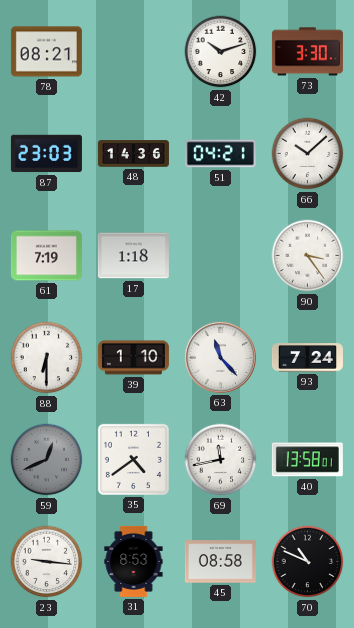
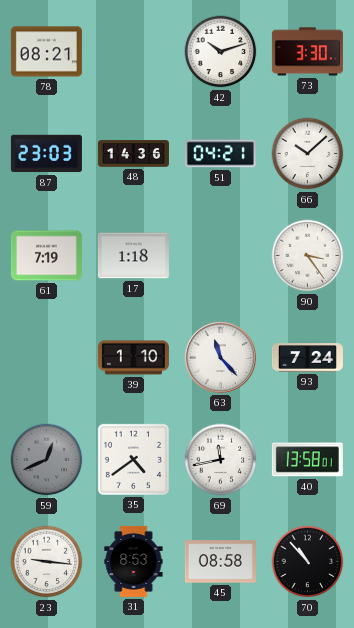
88: 6:30 -> none (47, 358)
70: 10:49 -> 10:53 (308, 562)
